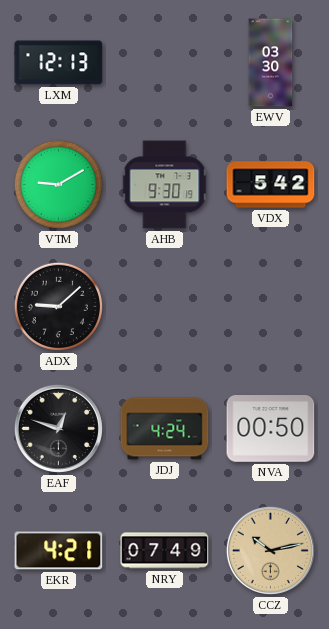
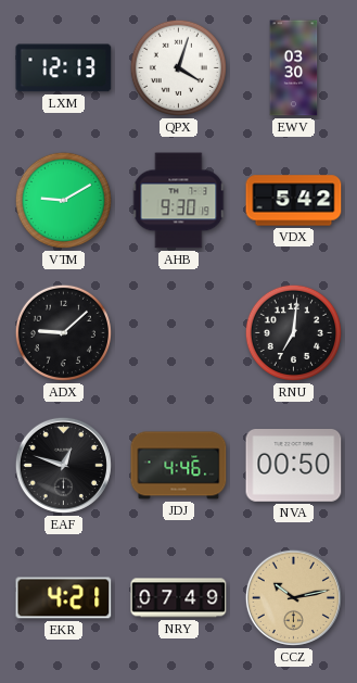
QPX: none -> 4:03 (178, 67)
RNU: none -> 7:01 (293, 332)
JDJ: 4:24 -> 4:46 (179, 466)
